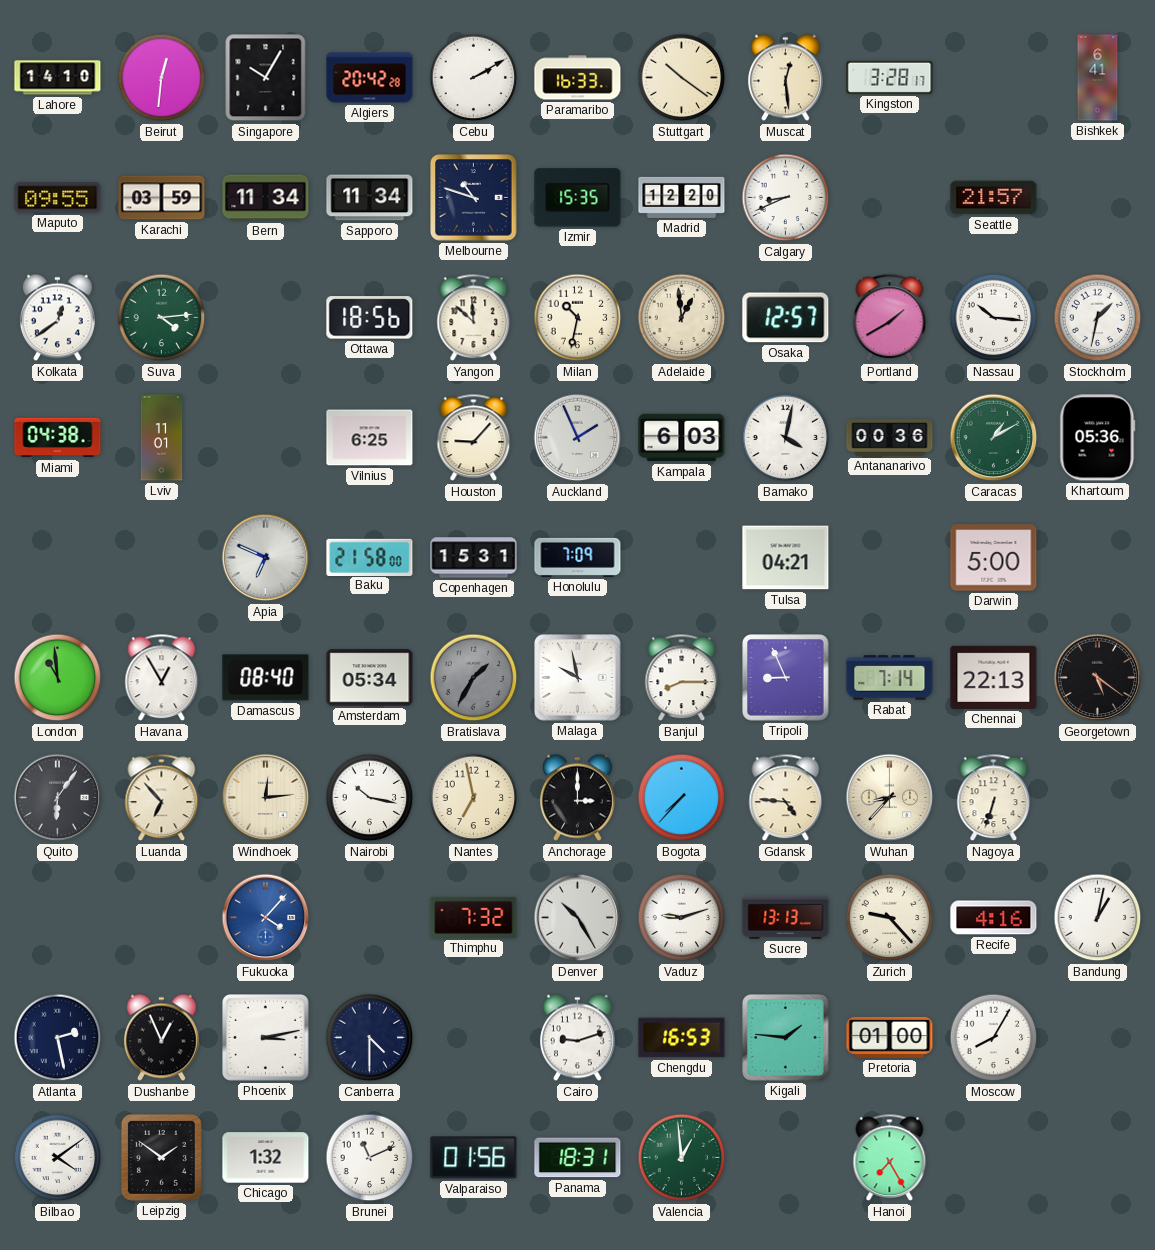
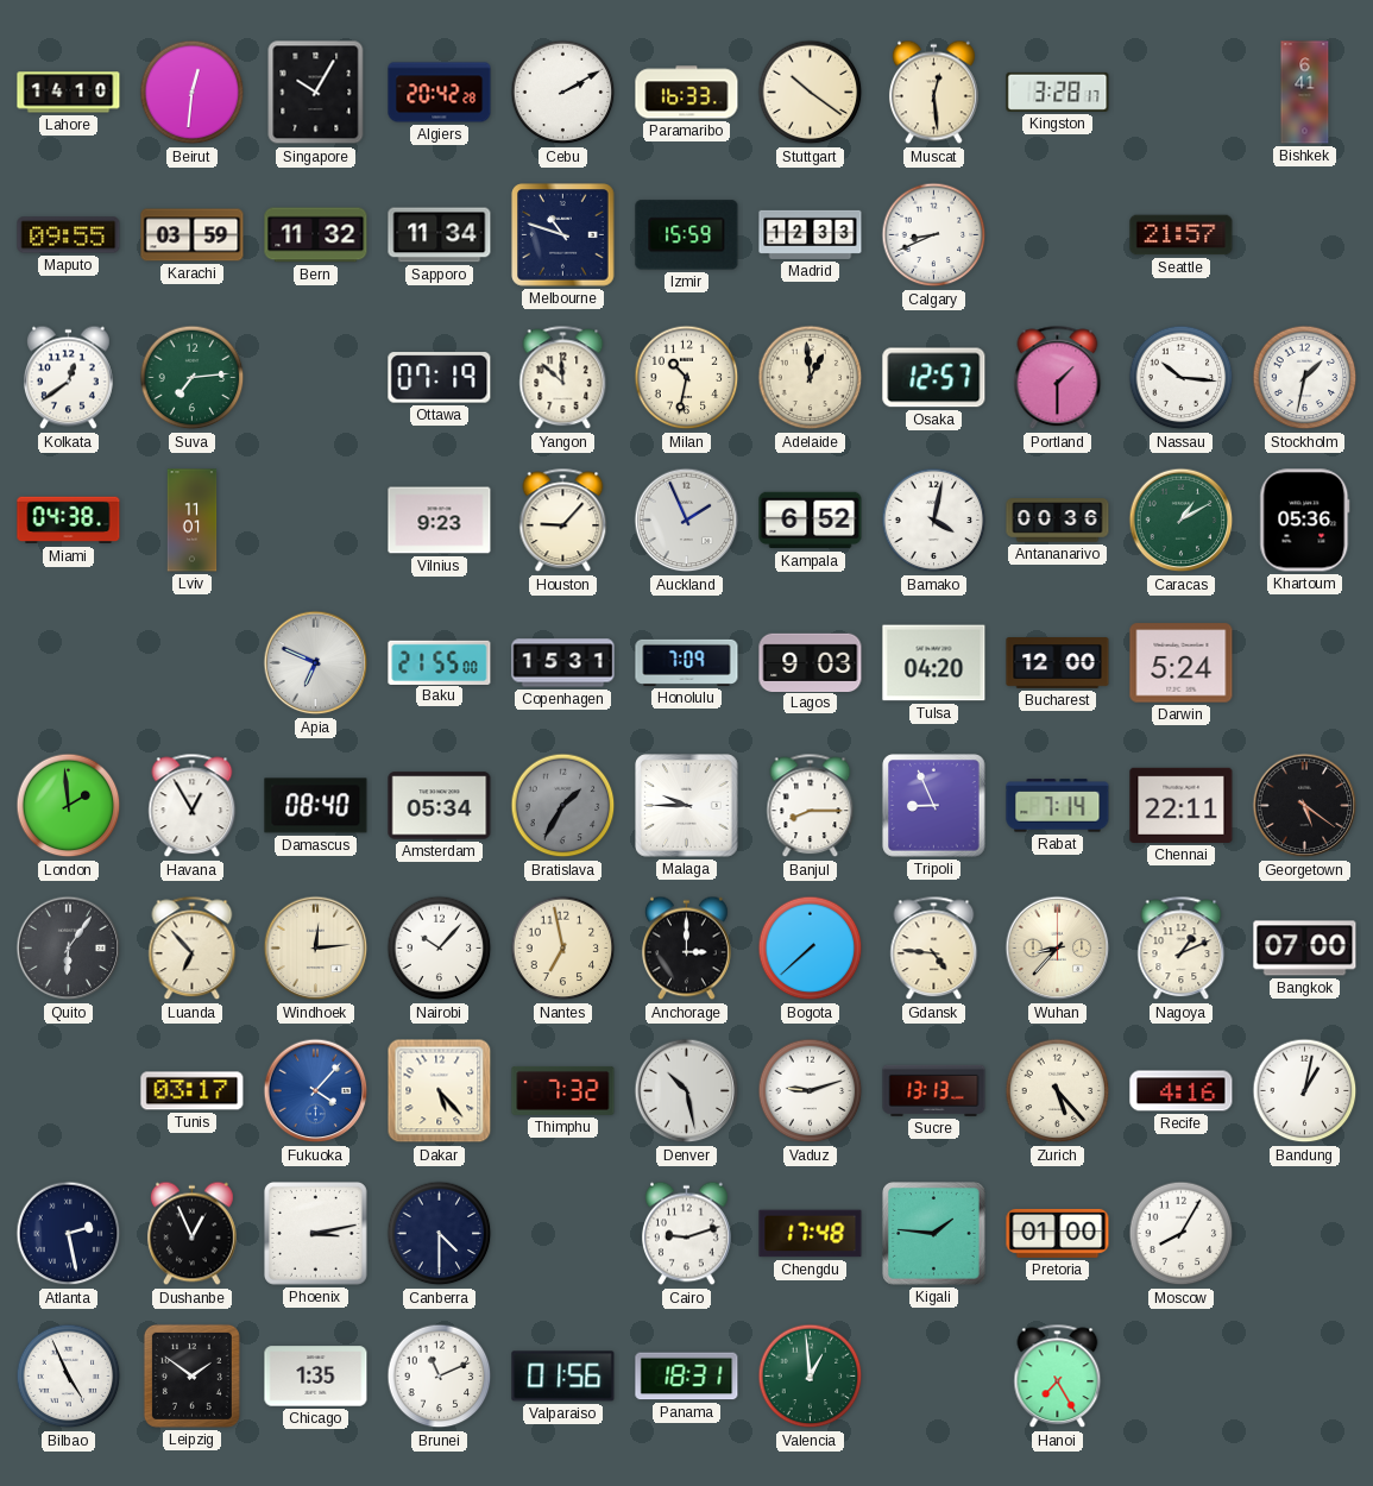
Bern: 11:34 -> 11:32 (316, 235)
Izmir: 15:35 -> 15:59 (687, 235)
Madrid: 12:20 -> 12:33 (811, 234)
Suva: 4:14 -> 7:14 (193, 378)
Ottawa: 18:56 -> 07:19 (440, 378)
Portland: 1:40 -> 1:30 (1058, 378)
Vilnius: 6:25 -> 9:23 (440, 521)
Kampala: 6:03 -> 6:52 (811, 521)
Baku: 21:58 -> 21:55 (440, 662)
Lagos: none -> 9:03 (811, 662)
Tulsa: 04:21 -> 04:20 (934, 663)
Bucharest: none -> 12:00 (1058, 663)
Darwin: 5:00 -> 5:24 (1182, 663)
London: 10:59 -> 1:59 (69, 806)
Malaga: 9:58 -> 9:45 (687, 806)
Chennai: 22:13 -> 22:11 (1182, 805)
Nairobi: 10:17 -> 10:07 (440, 949)
Bogota: 7:37 -> 7:38 (811, 949)
Nagoya: 6:33 -> 1:11 (1182, 949)
Bangkok: none -> 07:00 (1305, 949)
Tunis: none -> 03:17 (193, 1091)
Dakar: none -> 5:23 (440, 1091)
Denver: 10:25 -> 10:28 (687, 1091)
Zurich: 9:23 -> 5:23 (1058, 1091)
Chengdu: 16:53 -> 17:48 (811, 1234)
Bilbao: 4:09 -> 4:56 (69, 1377)
Chicago: 1:32 -> 1:35 (316, 1377)
